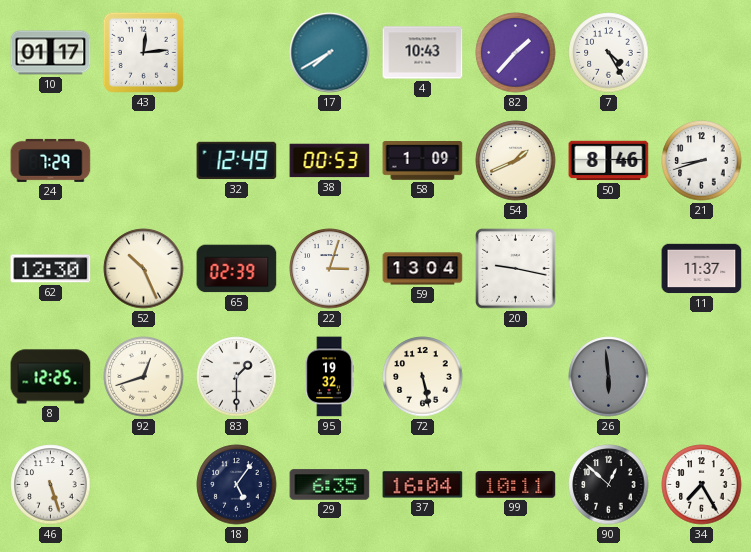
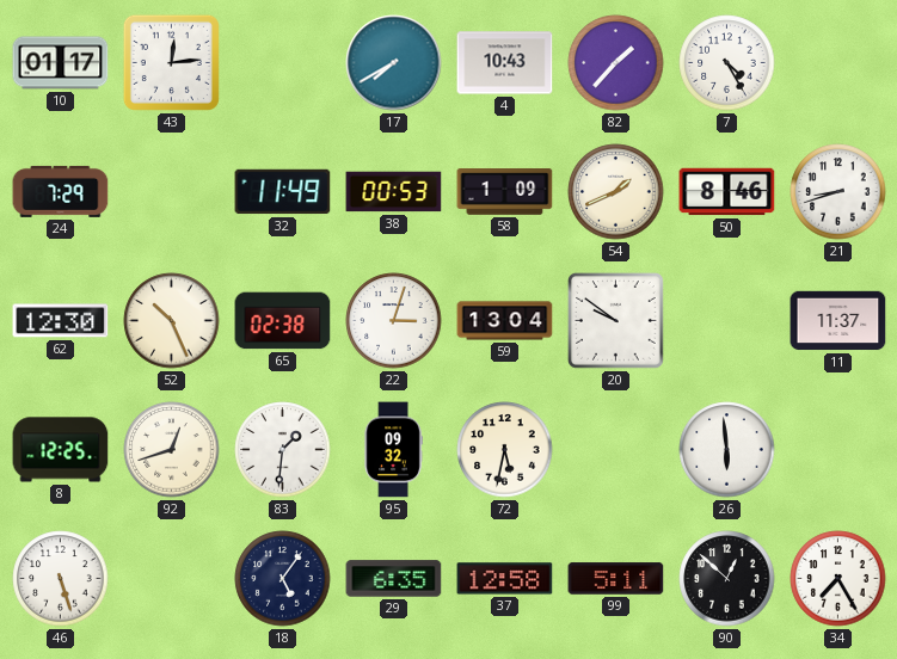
32: 12:49 -> 11:49 (283, 192)
65: 02:39 -> 02:38 (283, 321)
20: 9:17 -> 9:51 (616, 321)
83: 1:30 -> 1:31 (283, 450)
95: 19:32 -> 09:32 (393, 450)
72: 5:28 -> 5:32 (505, 450)
26 dial: grey -> white (727, 450)
37: 16:04 -> 12:58 (505, 579)
99: 10:11 -> 5:11 (616, 579)
